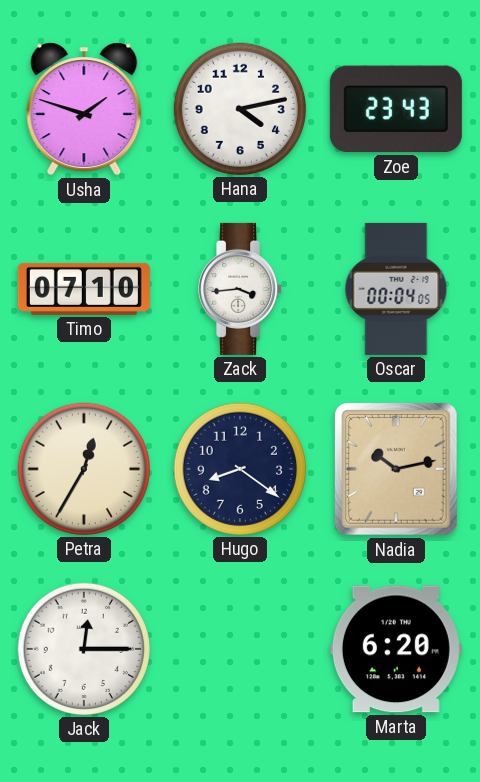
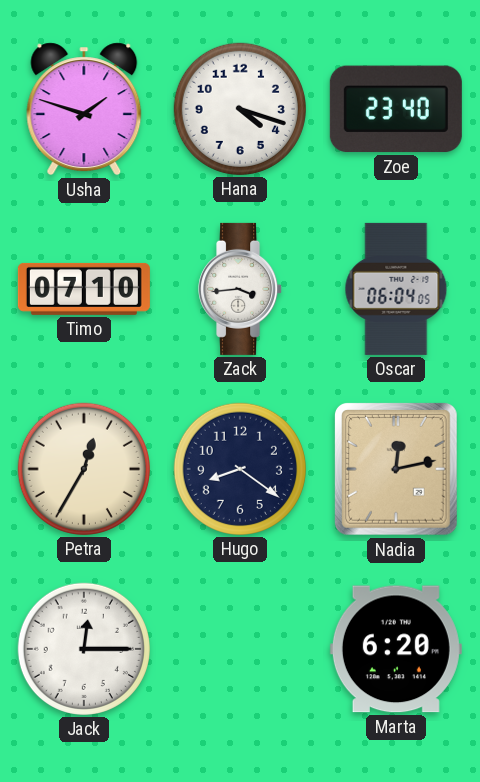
Hana: 4:13 -> 4:18 (240, 109)
Zoe: 23:43 -> 23:40 (396, 109)
Oscar: 00:04 -> 06:04 (396, 289)
Nadia: 10:13 -> 12:13 (396, 470)
